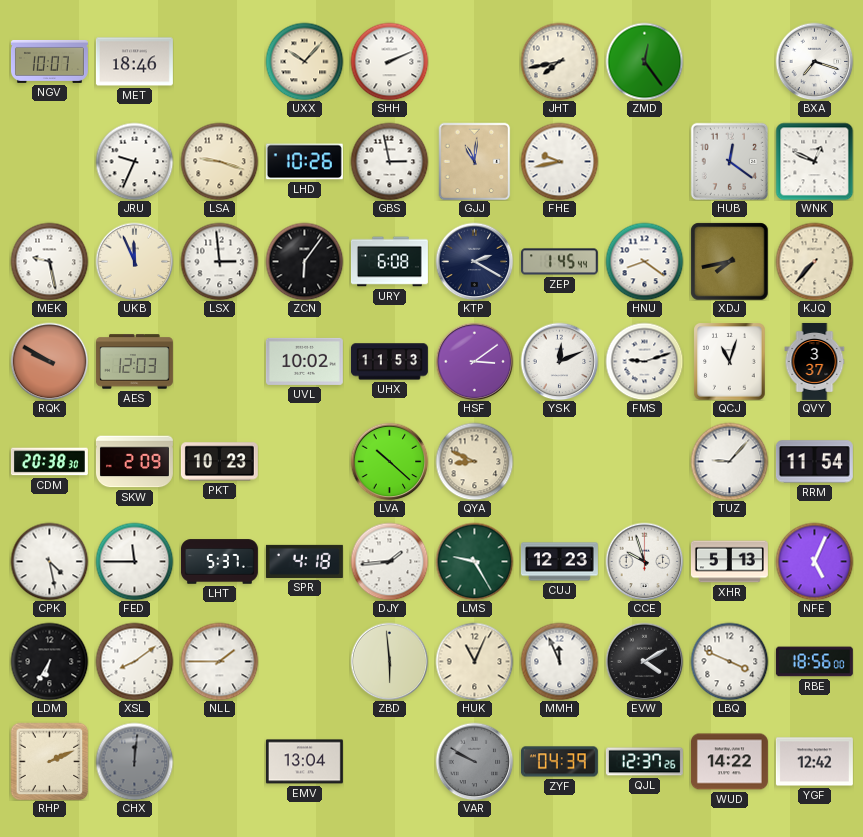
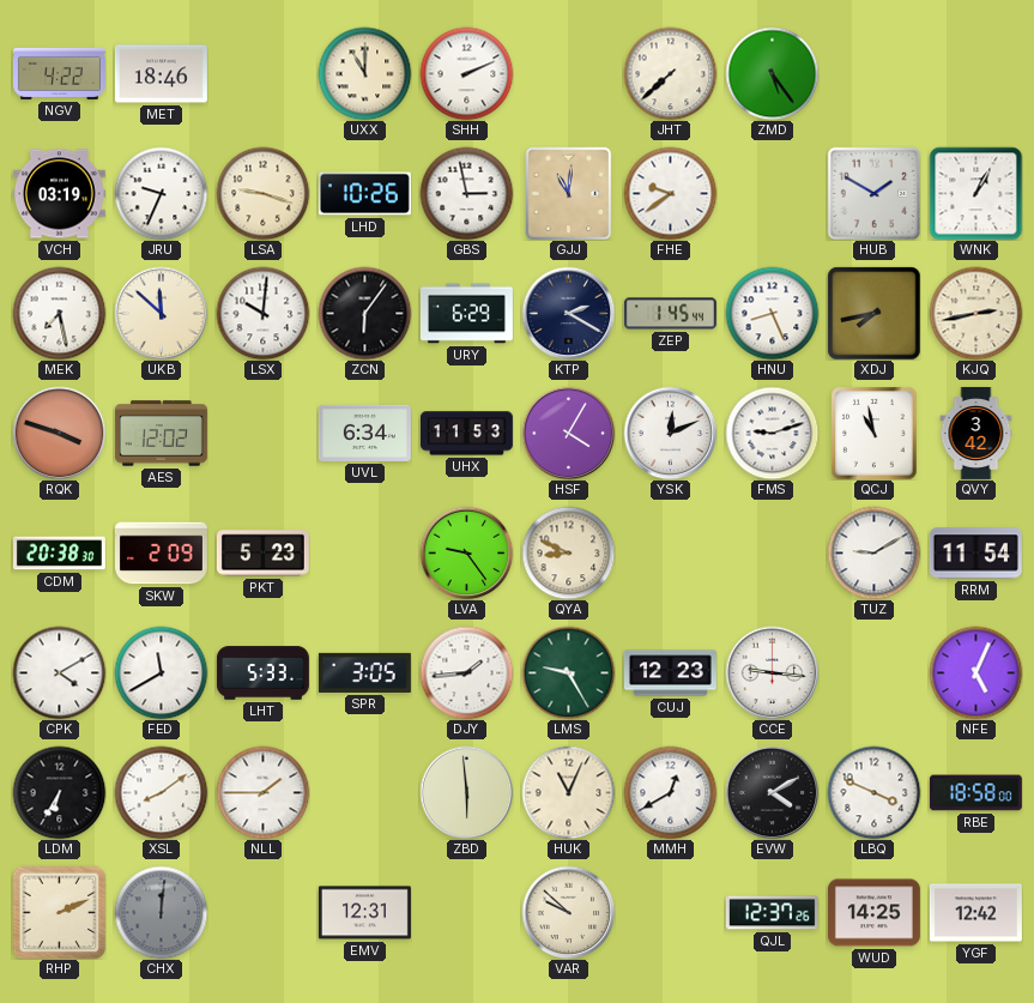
NGV: 10:07 -> 4:22 (59, 73)
UXX: 10:07 -> 11:00 (364, 73)
JHT: 7:43 -> 7:38 (670, 73)
ZMD: 12:24 -> 5:24 (772, 73)
BXA: 7:18 -> none (814, 61)
VCH: none -> 03:19 (59, 194)
FHE: 9:43 -> 9:39 (670, 193)
HUB: 12:21 -> 1:50 (873, 193)
WNK: 12:49 -> 1:05 (975, 193)
MEK: 9:28 -> 7:28 (59, 313)
UKB: 11:56 -> 11:52 (161, 313)
LSX: 2:59 -> 10:01 (262, 313)
URY: 6:08 -> 6:29 (466, 314)
HNU: 8:21 -> 8:26 (772, 313)
KJQ: 7:37 -> 2:43 (975, 313)
RQK: 9:50 -> 3:48 (59, 433)
AES: 12:03 -> 12:02 (161, 434)
UVL: 10:02 -> 6:34 (364, 433)
HSF: 3:09 -> 4:05 (568, 433)
QCJ: 11:03 -> 10:58 (875, 433)
QVY: 3:37 -> 3:42 (976, 433)
PKT: 10:23 -> 5:23 (262, 554)
LVA: 10:22 -> 9:24 (466, 552)
TUZ: 9:07 -> 9:10 (873, 552)
CPK: 4:28 -> 4:10 (59, 672)
FED: 11:45 -> 11:40 (161, 672)
LHT: 5:37 -> 5:33 (262, 673)
SPR: 4:18 -> 3:05 (364, 672)
CCE: 9:57 -> 9:16 (772, 672)
XHR: 5:13 -> none (729, 562)
MMH: 11:56 -> 12:40 (670, 792)
RBE: 18:56 -> 18:58 (975, 793)
EMV: 13:04 -> 12:31 (364, 913)
VAR: 9:50 -> 9:52 (568, 912)
VAR dial: grey -> cream (568, 912)
ZYF: 04:39 -> none (559, 762)
WUD: 14:22 -> 14:25 (873, 913)
